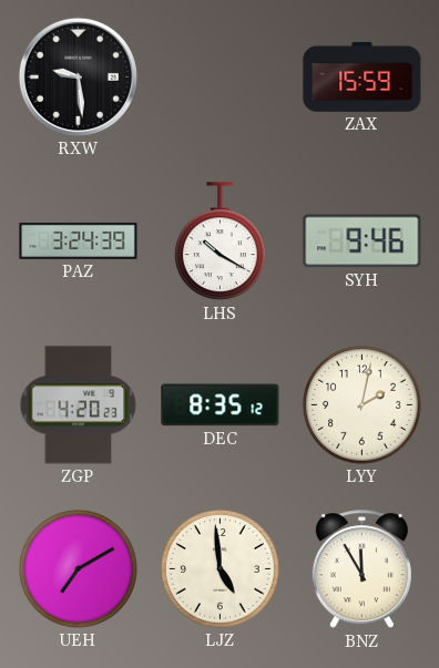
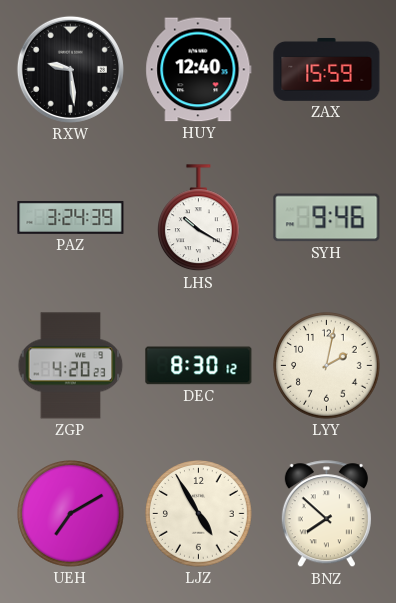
HUY: none -> 12:40 (199, 70)
DEC: 8:35 -> 8:30 (199, 366)
LJZ: 4:59 -> 4:55 (199, 514)
BNZ: 11:55 -> 7:52 (326, 514)
